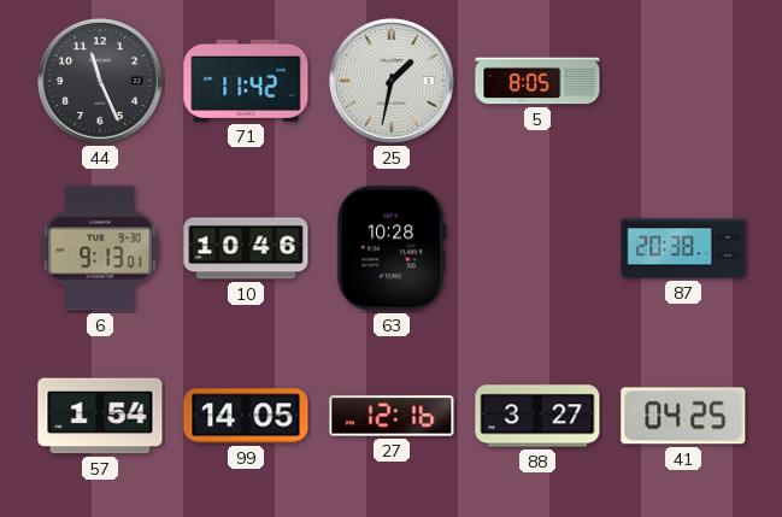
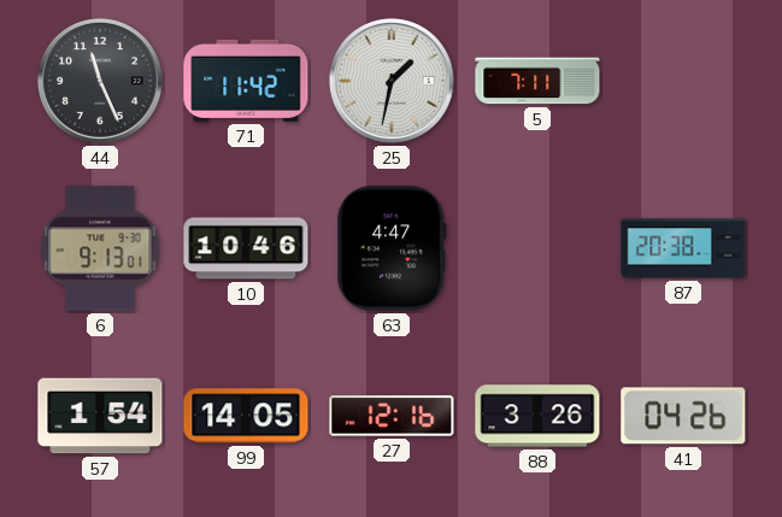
5: 8:05 -> 7:11 (537, 81)
63: 10:28 -> 4:47 (392, 248)
88: 3:27 -> 3:26 (537, 416)
41: 04:25 -> 04:26 (683, 416)
